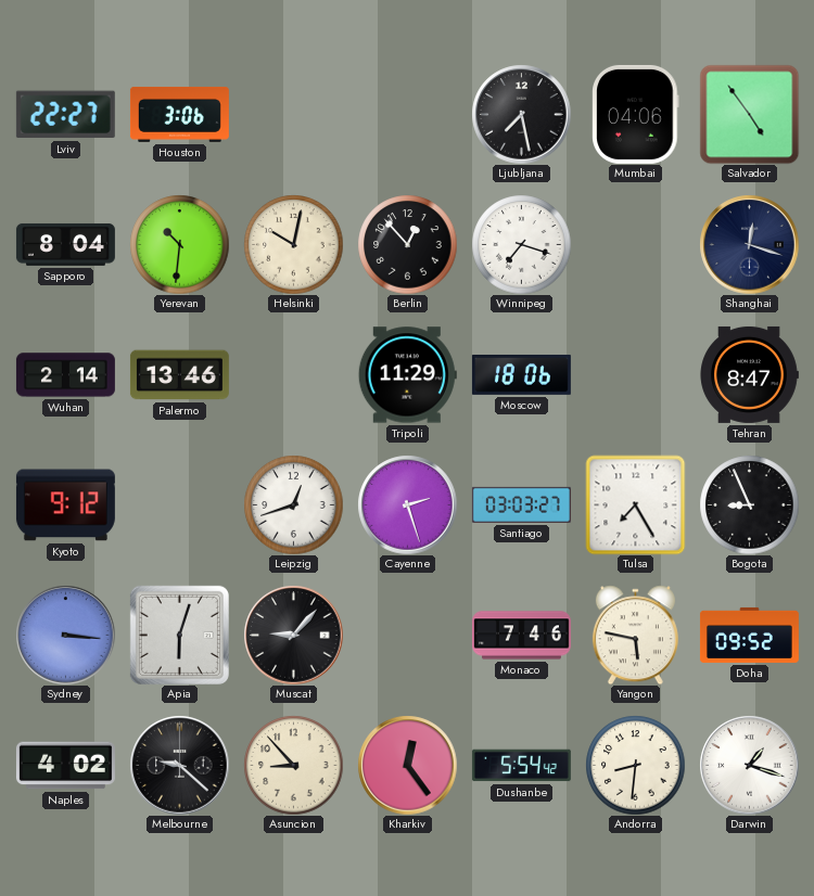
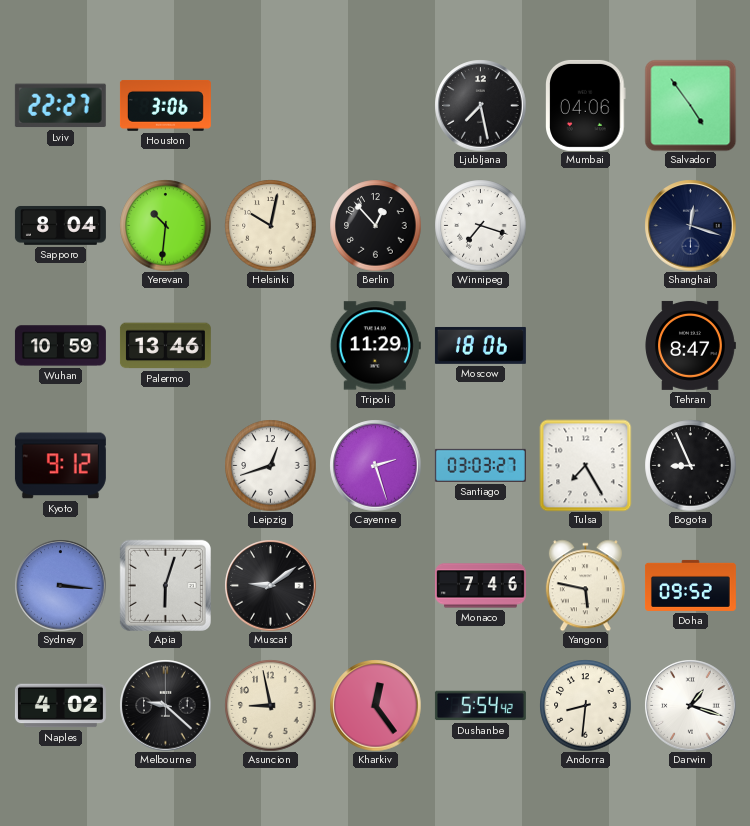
Wuhan: 2:14 -> 10:59 (60, 346)
Muscat: 9:07 -> 9:09 (270, 585)
Asuncion: 8:53 -> 8:58 (270, 705)
